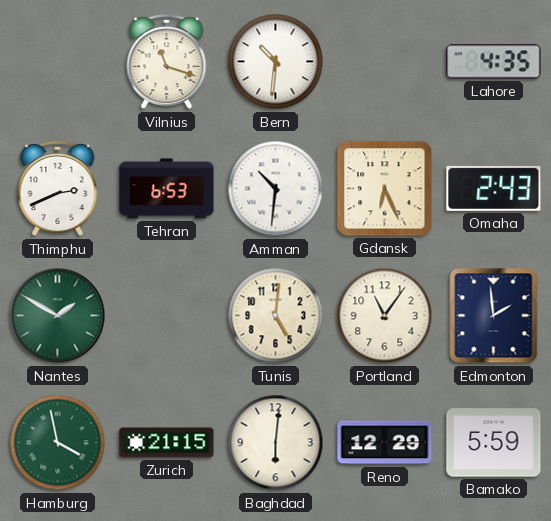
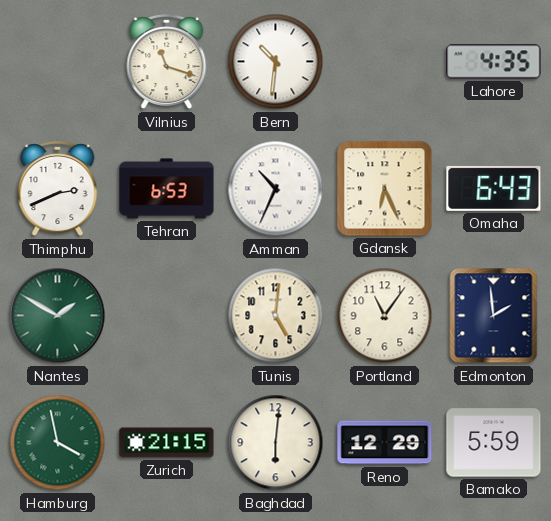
Amman: 10:31 -> 10:34 (276, 189)
Omaha: 2:43 -> 6:43 (494, 188)
